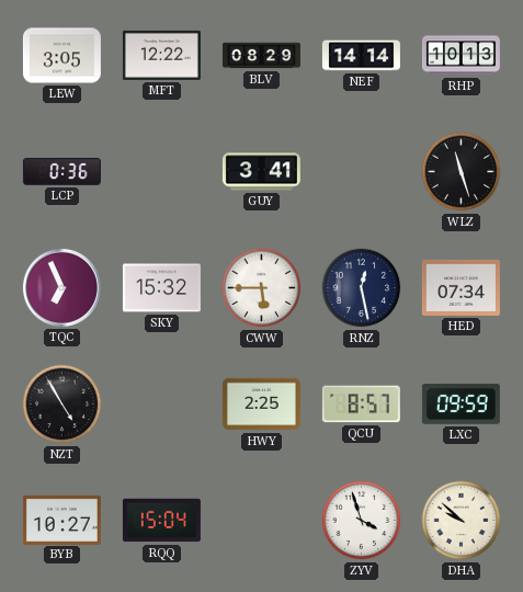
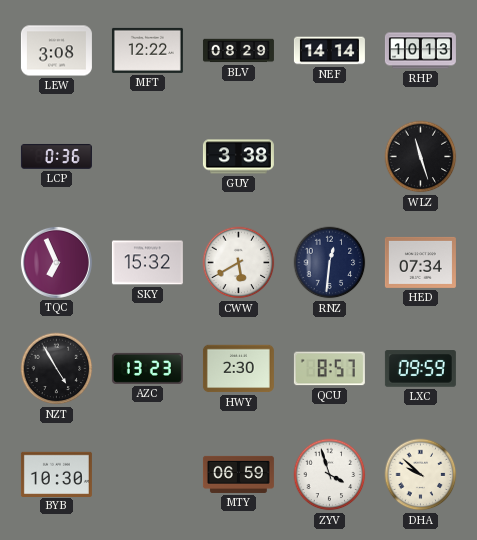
LEW: 3:05 -> 3:08 (56, 51)
GUY: 3:41 -> 3:38 (238, 157)
CWW: 5:45 -> 5:40 (239, 263)
RNZ: 12:28 -> 12:31 (330, 263)
AZC: none -> 13:23 (147, 368)
HWY: 2:25 -> 2:30 (238, 369)
BYB: 10:27 -> 10:30 (56, 474)
RQQ: 15:04 -> none (161, 521)
MTY: none -> 06:59 (238, 474)
